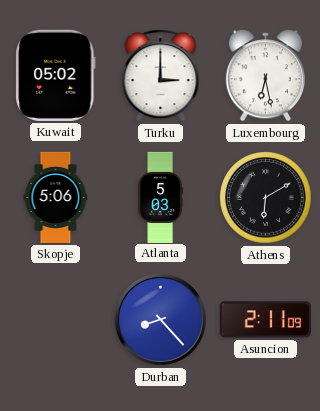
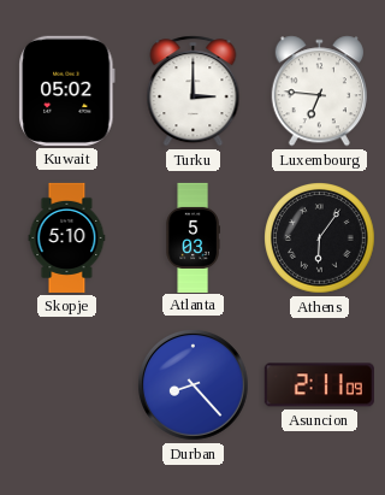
Luxembourg: 6:28 -> 6:46 (319, 92)
Skopje: 5:06 -> 5:10 (67, 237)
Athens: 6:10 -> 6:06 (320, 238)
